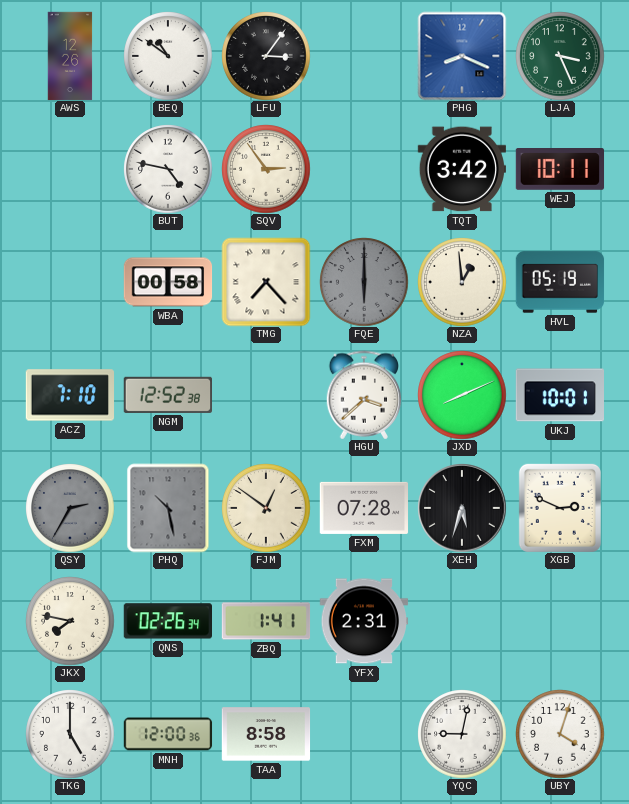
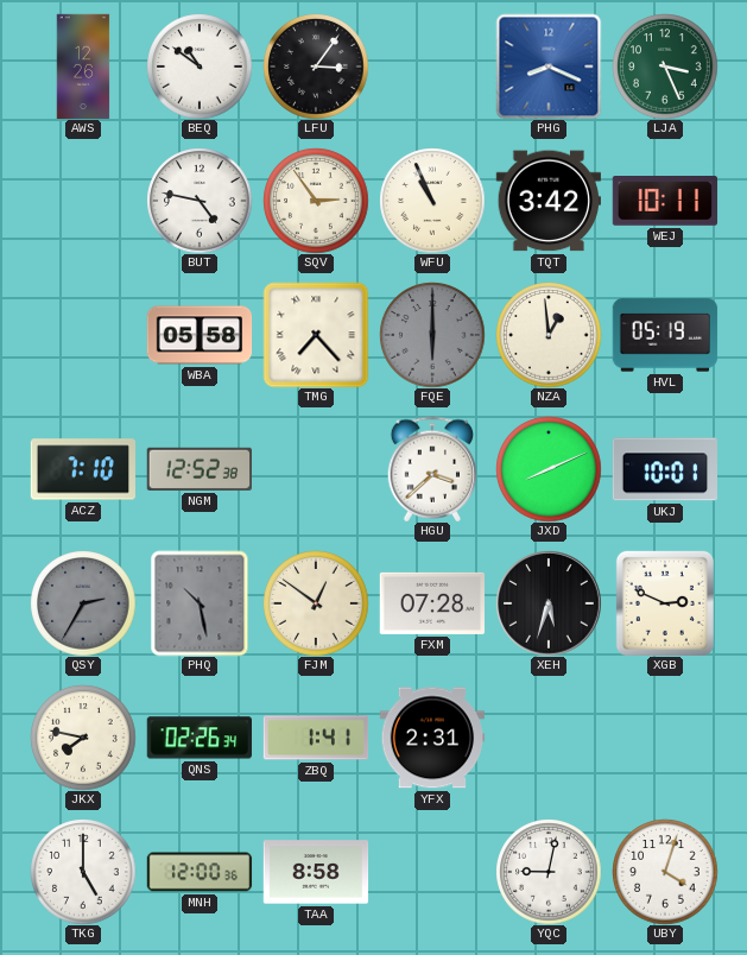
WFU: none -> 10:56 (432, 201)
WBA: 00:58 -> 05:58 (200, 335)
